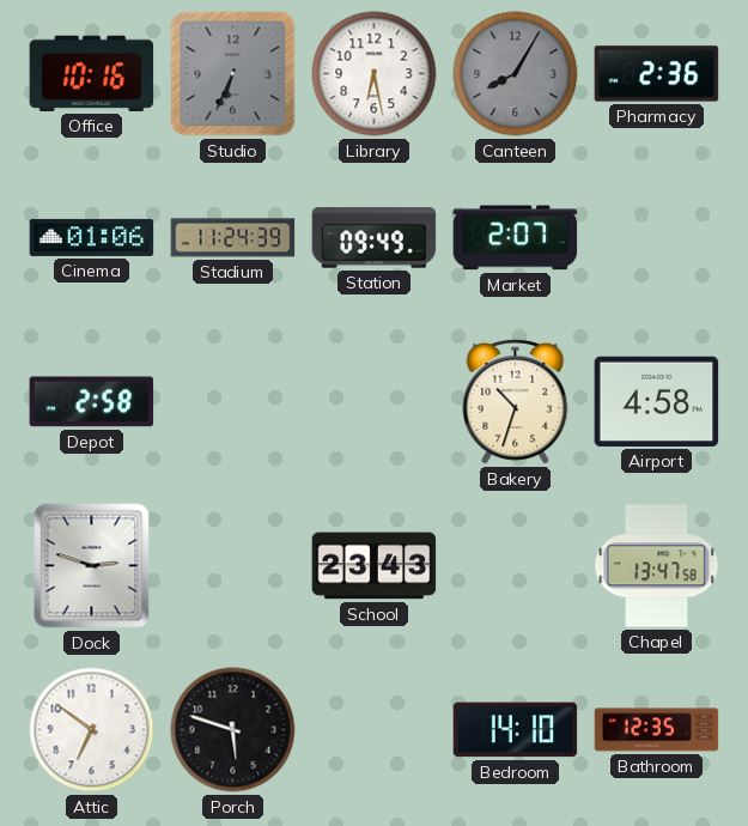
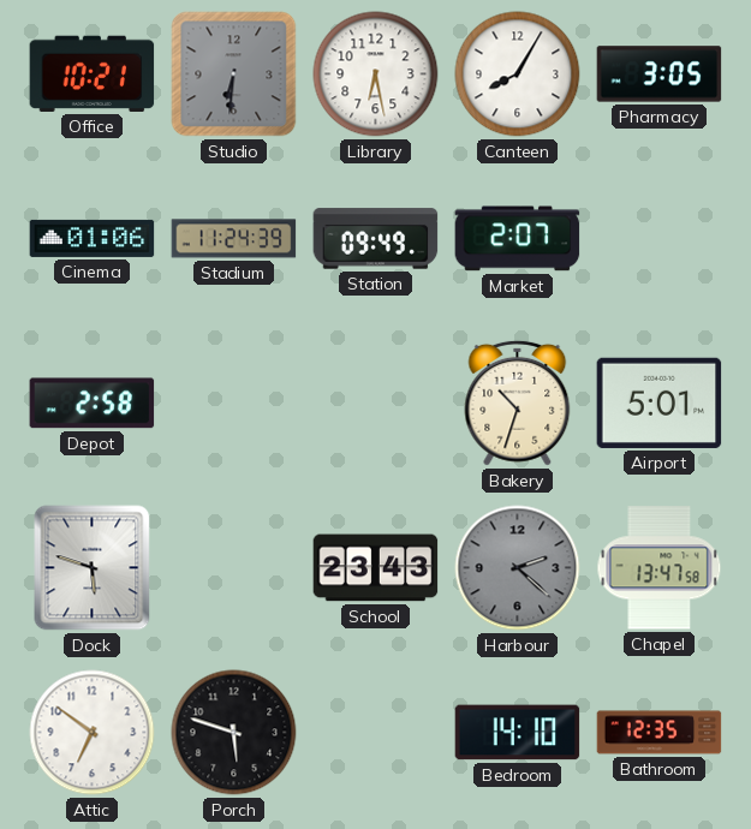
Office: 10:16 -> 10:21 (93, 73)
Studio: 6:34 -> 6:31 (234, 74)
Canteen dial: grey -> white (518, 74)
Pharmacy: 2:36 -> 3:05 (660, 74)
Airport: 4:58 -> 5:01 (660, 402)
Dock: 2:48 -> 5:48 (93, 568)
Harbour: none -> 2:22 (518, 568)
